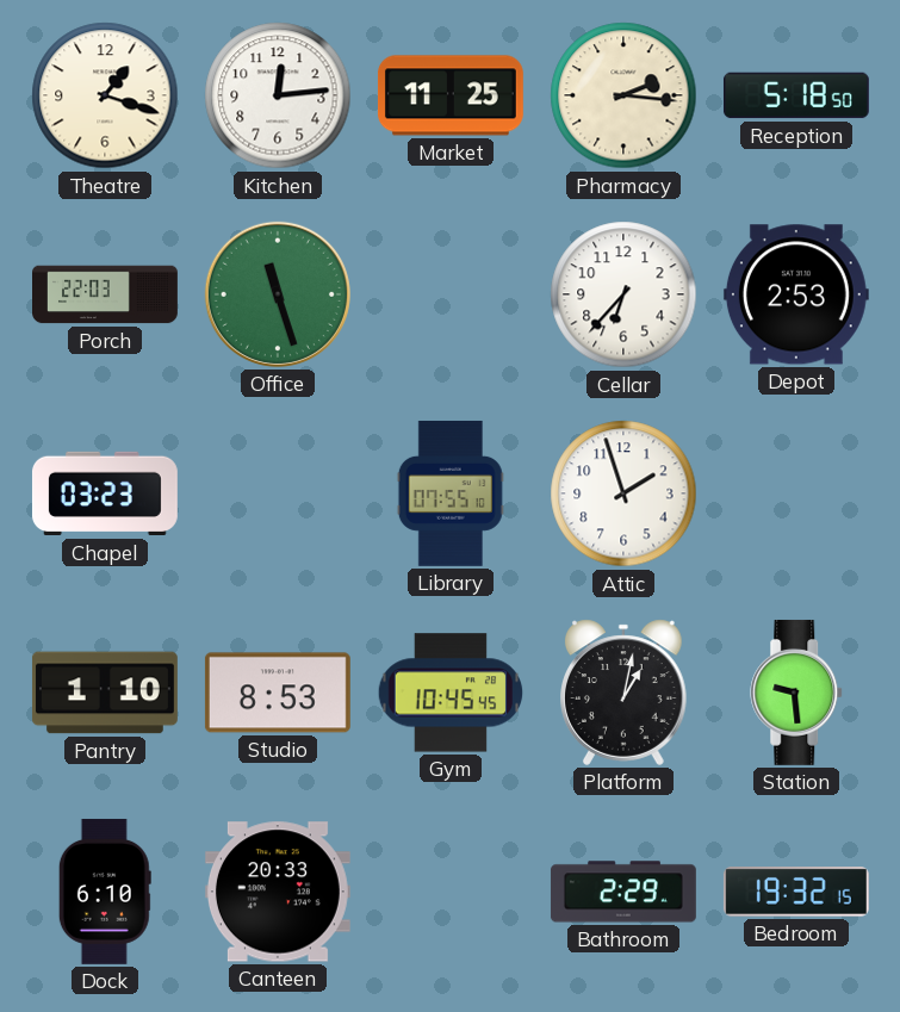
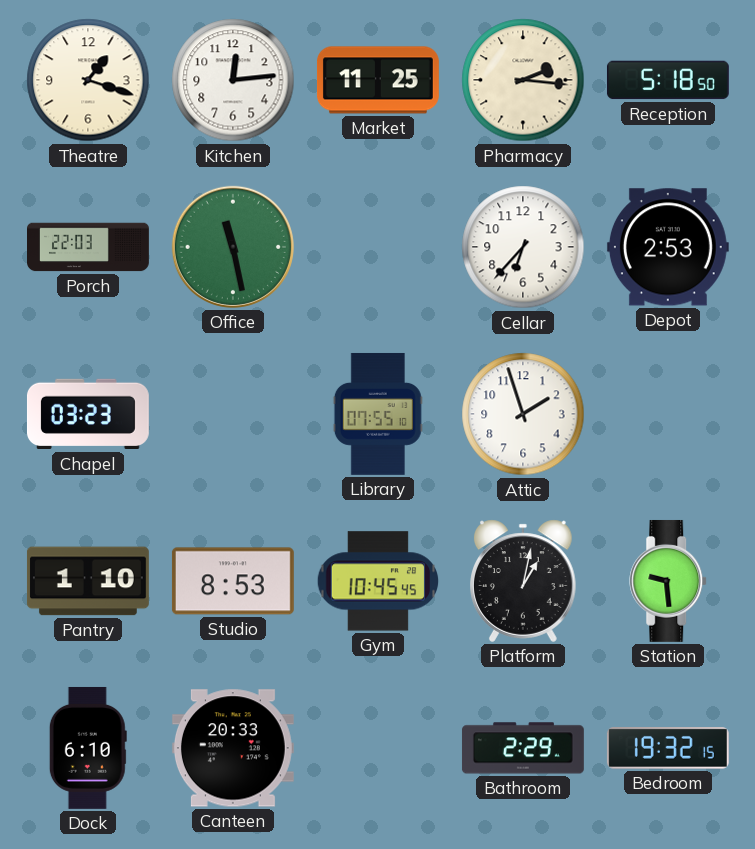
Office: 11:27 -> 11:28 (233, 247)
